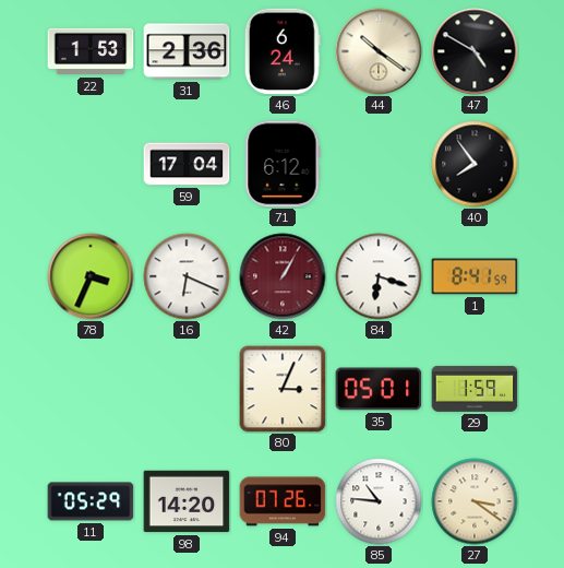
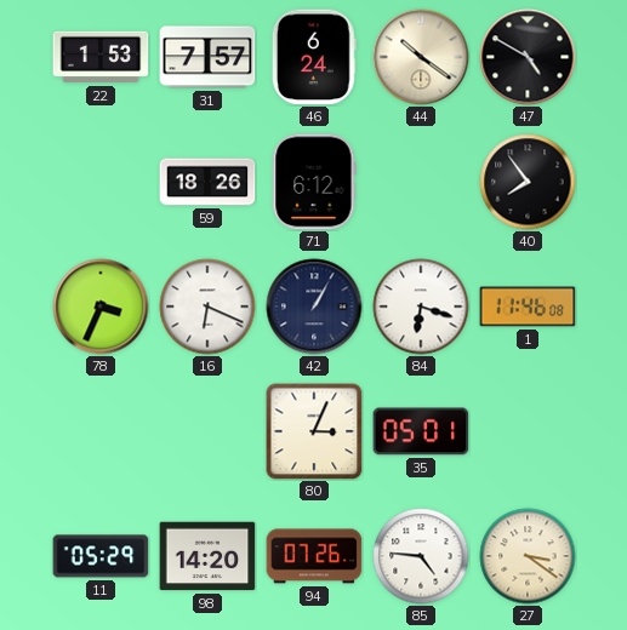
31: 2:36 -> 7:57 (207, 57)
59: 17:04 -> 18:26 (207, 182)
42 dial: burgundy -> navy (314, 307)
1: 8:41 -> 11:46 (528, 307)
29: 1:59 -> none (475, 389)
85: 10:46 -> 4:46 (421, 556)
